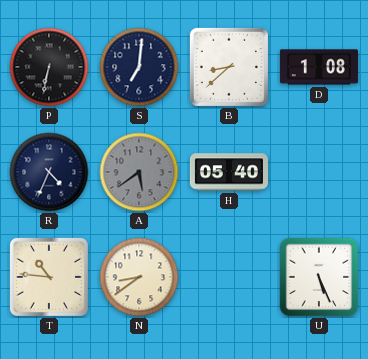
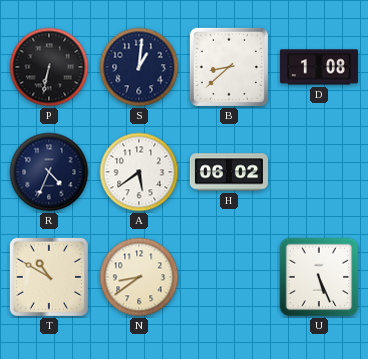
S: 7:01 -> 1:01 (139, 67)
A dial: grey -> white (139, 172)
H: 05:40 -> 06:02 (229, 172)
T: 10:46 -> 10:50 (49, 277)
